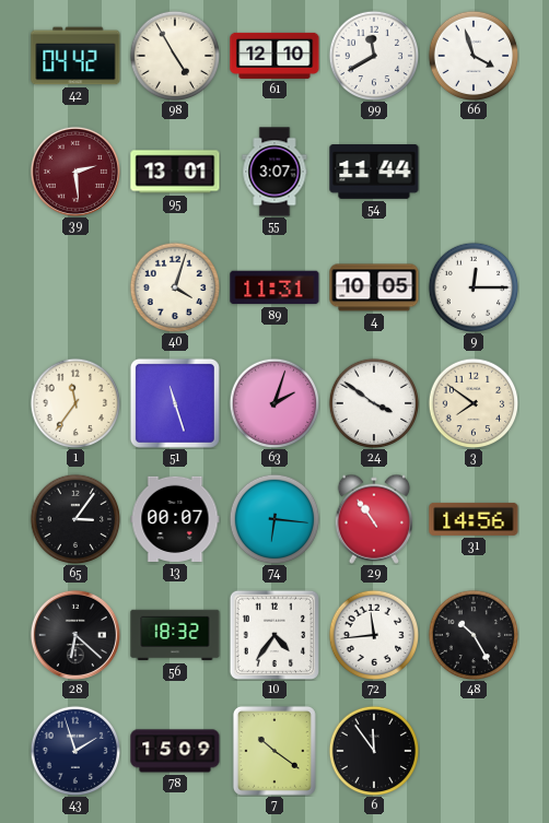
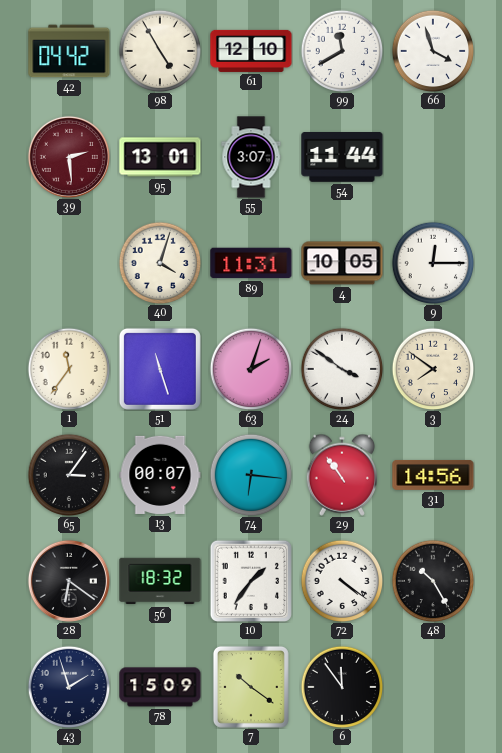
28: 6:22 -> 6:21 (69, 581)
10: 4:36 -> 1:36 (250, 580)
72: 11:44 -> 4:21 (342, 581)
